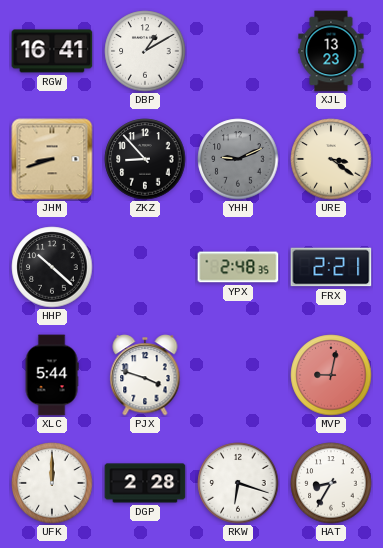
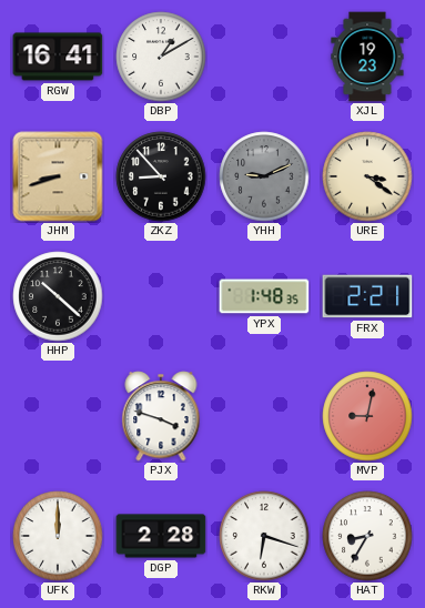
XJL: 13:23 -> 19:23 (367, 57)
YPX: 2:48 -> 1:48 (264, 296)
XLC: 5:44 -> none (52, 375)
